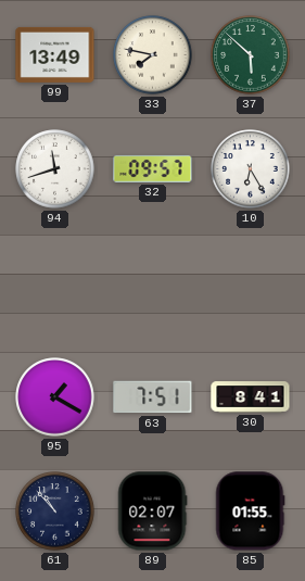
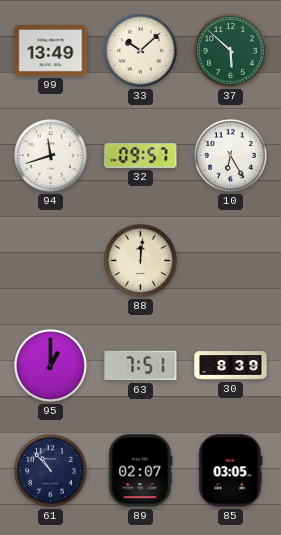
33: 7:47 -> 10:08 (141, 51)
88: none -> 12:01 (141, 261)
95: 1:20 -> 1:00 (51, 366)
30: 8:41 -> 8:39 (231, 366)
85: 01:55 -> 03:05 (231, 471)
